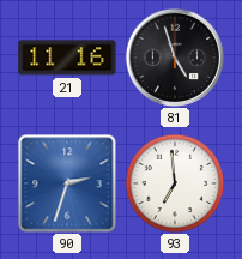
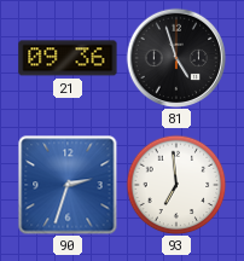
21: 11:16 -> 09:36 (68, 58)
